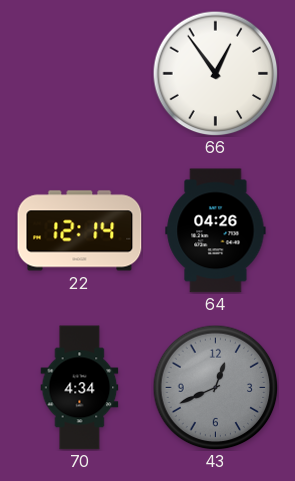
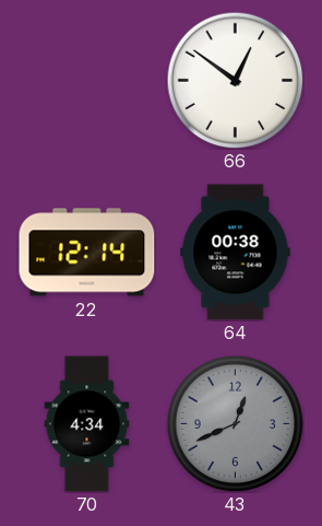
66: 12:54 -> 12:51 (235, 80)
64: 04:26 -> 00:38 (236, 253)
